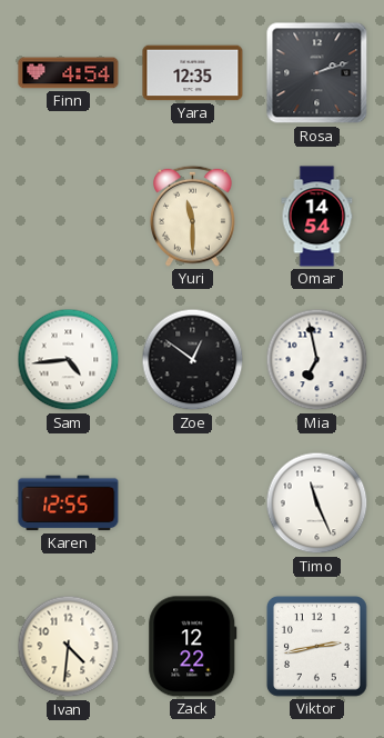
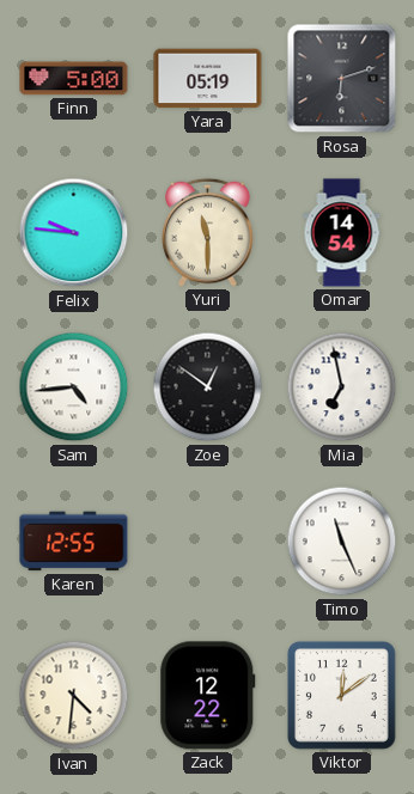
Finn: 4:54 -> 5:00 (74, 79)
Yara: 12:35 -> 05:19 (208, 79)
Rosa: 2:12 -> 6:12 (342, 79)
Felix: none -> 9:46 (74, 233)
Viktor: 2:43 -> 12:09 (341, 695)
